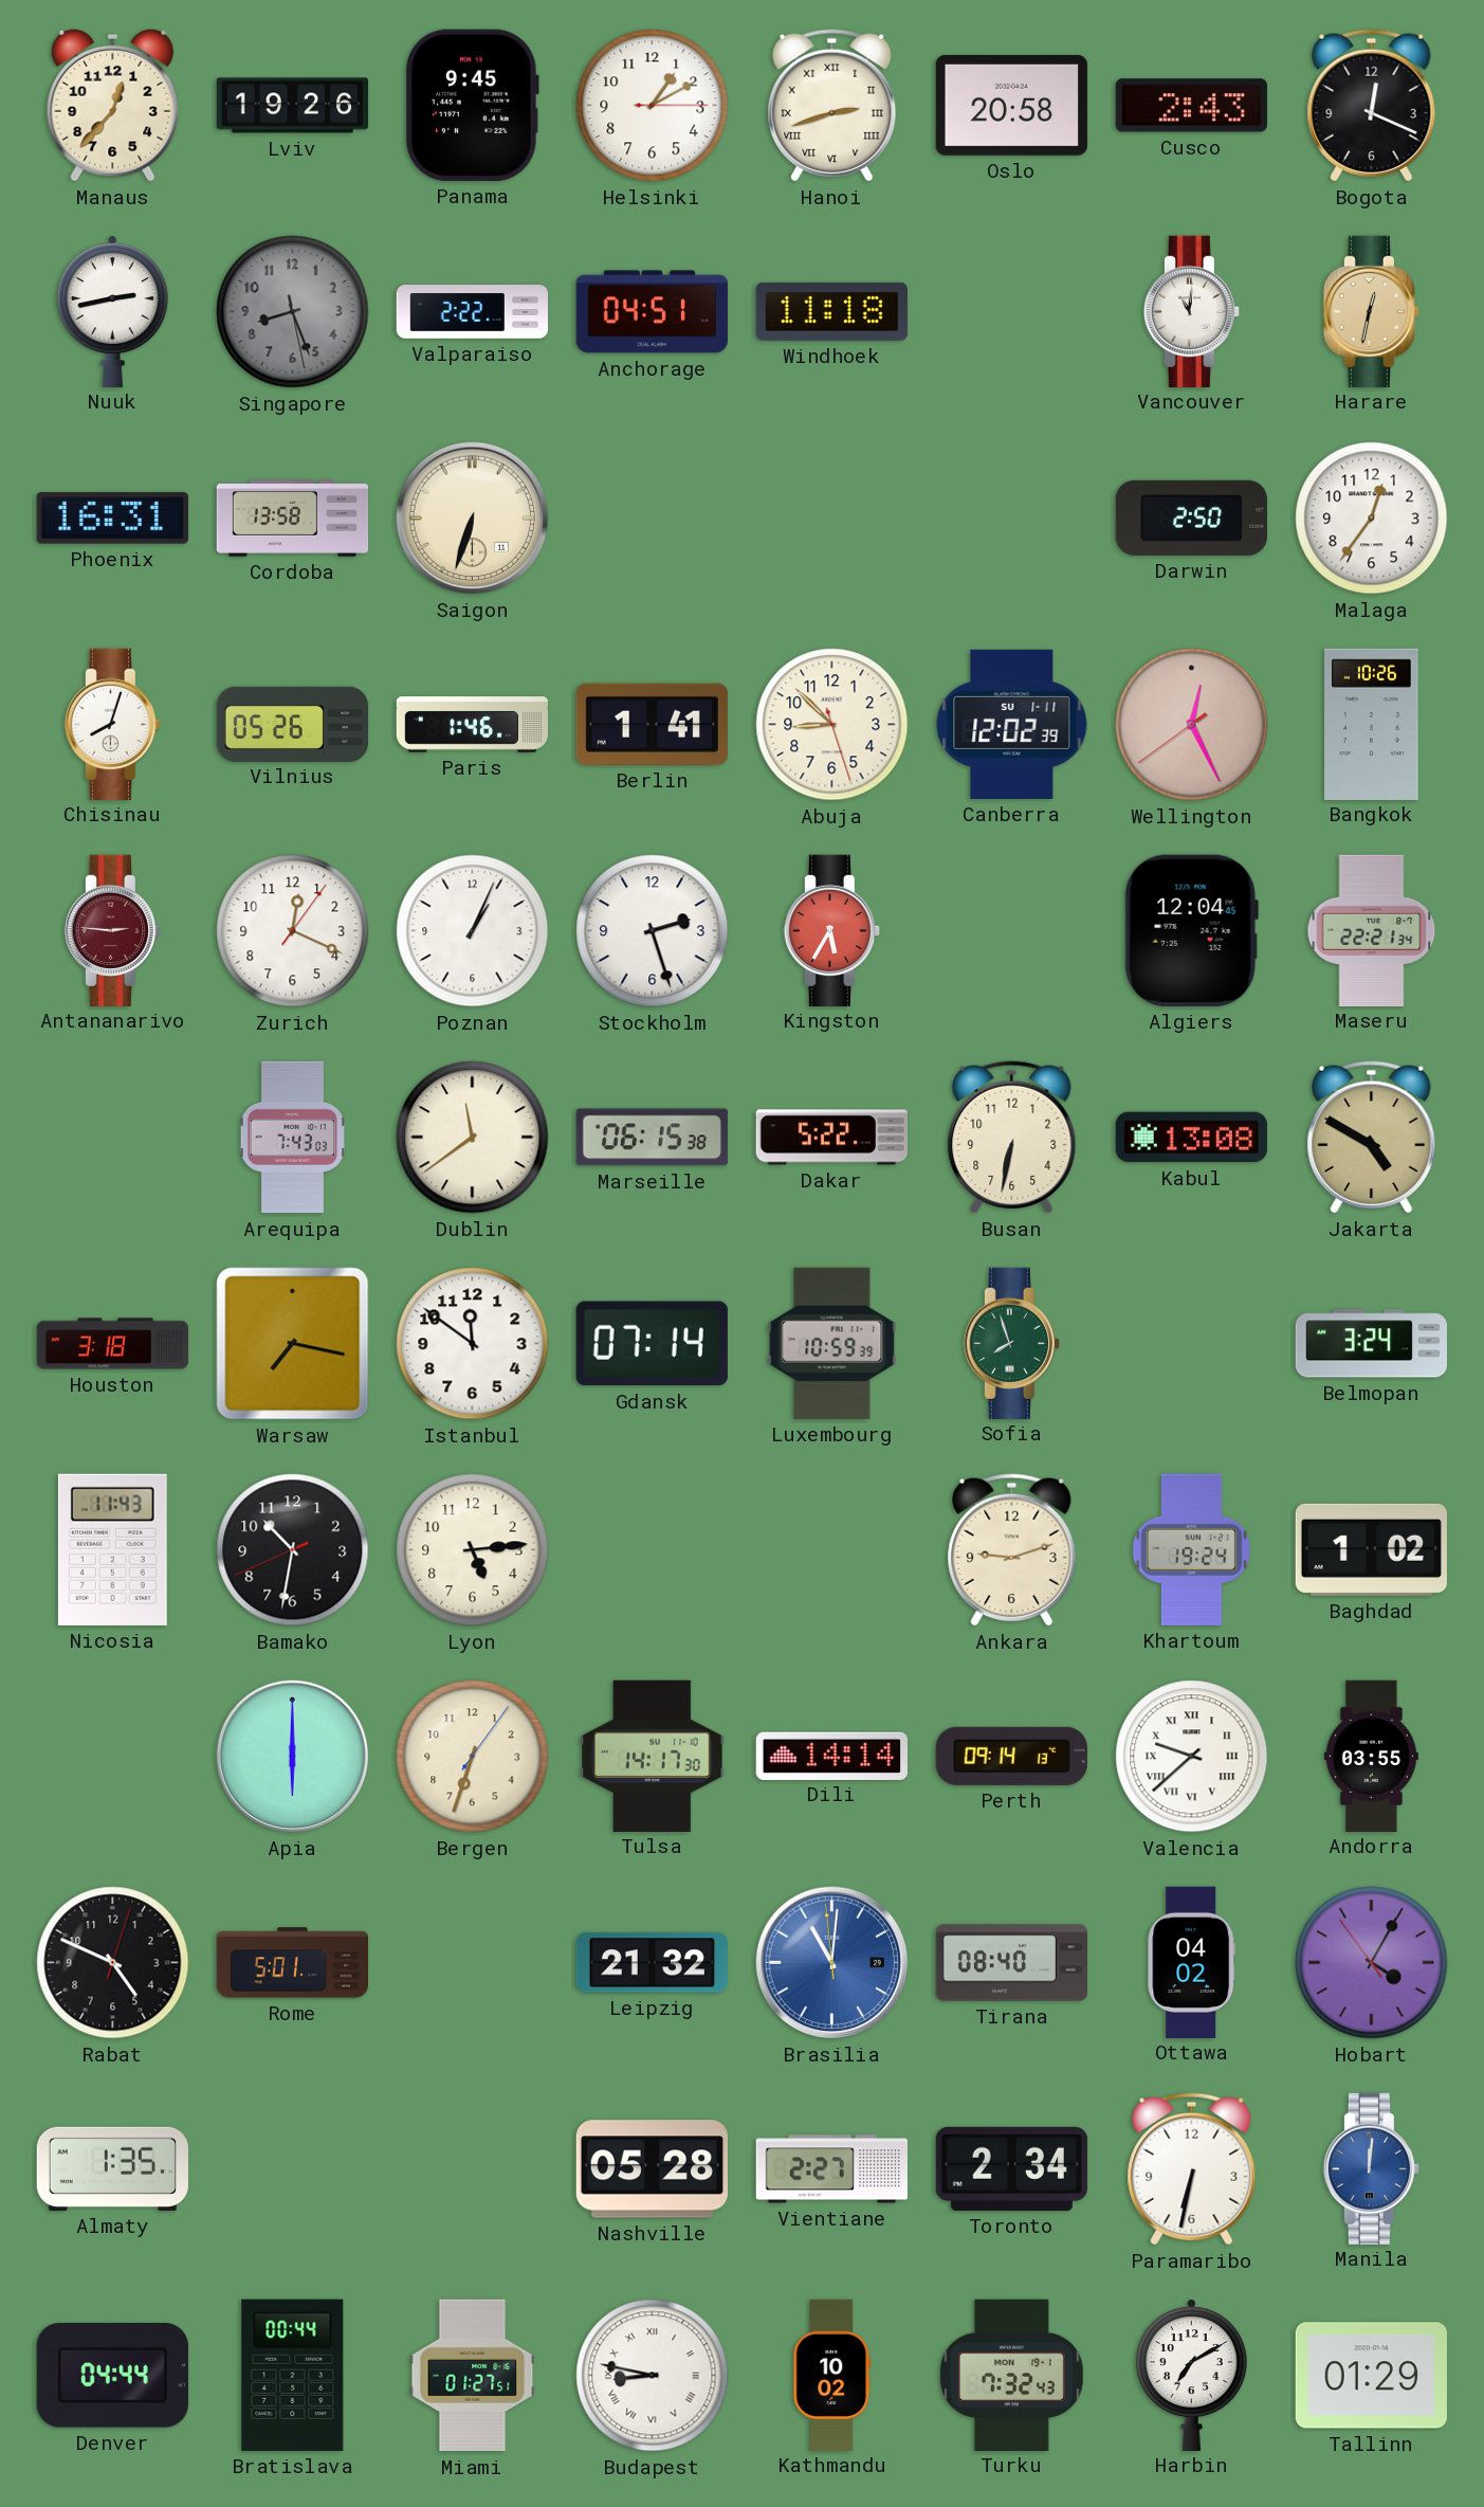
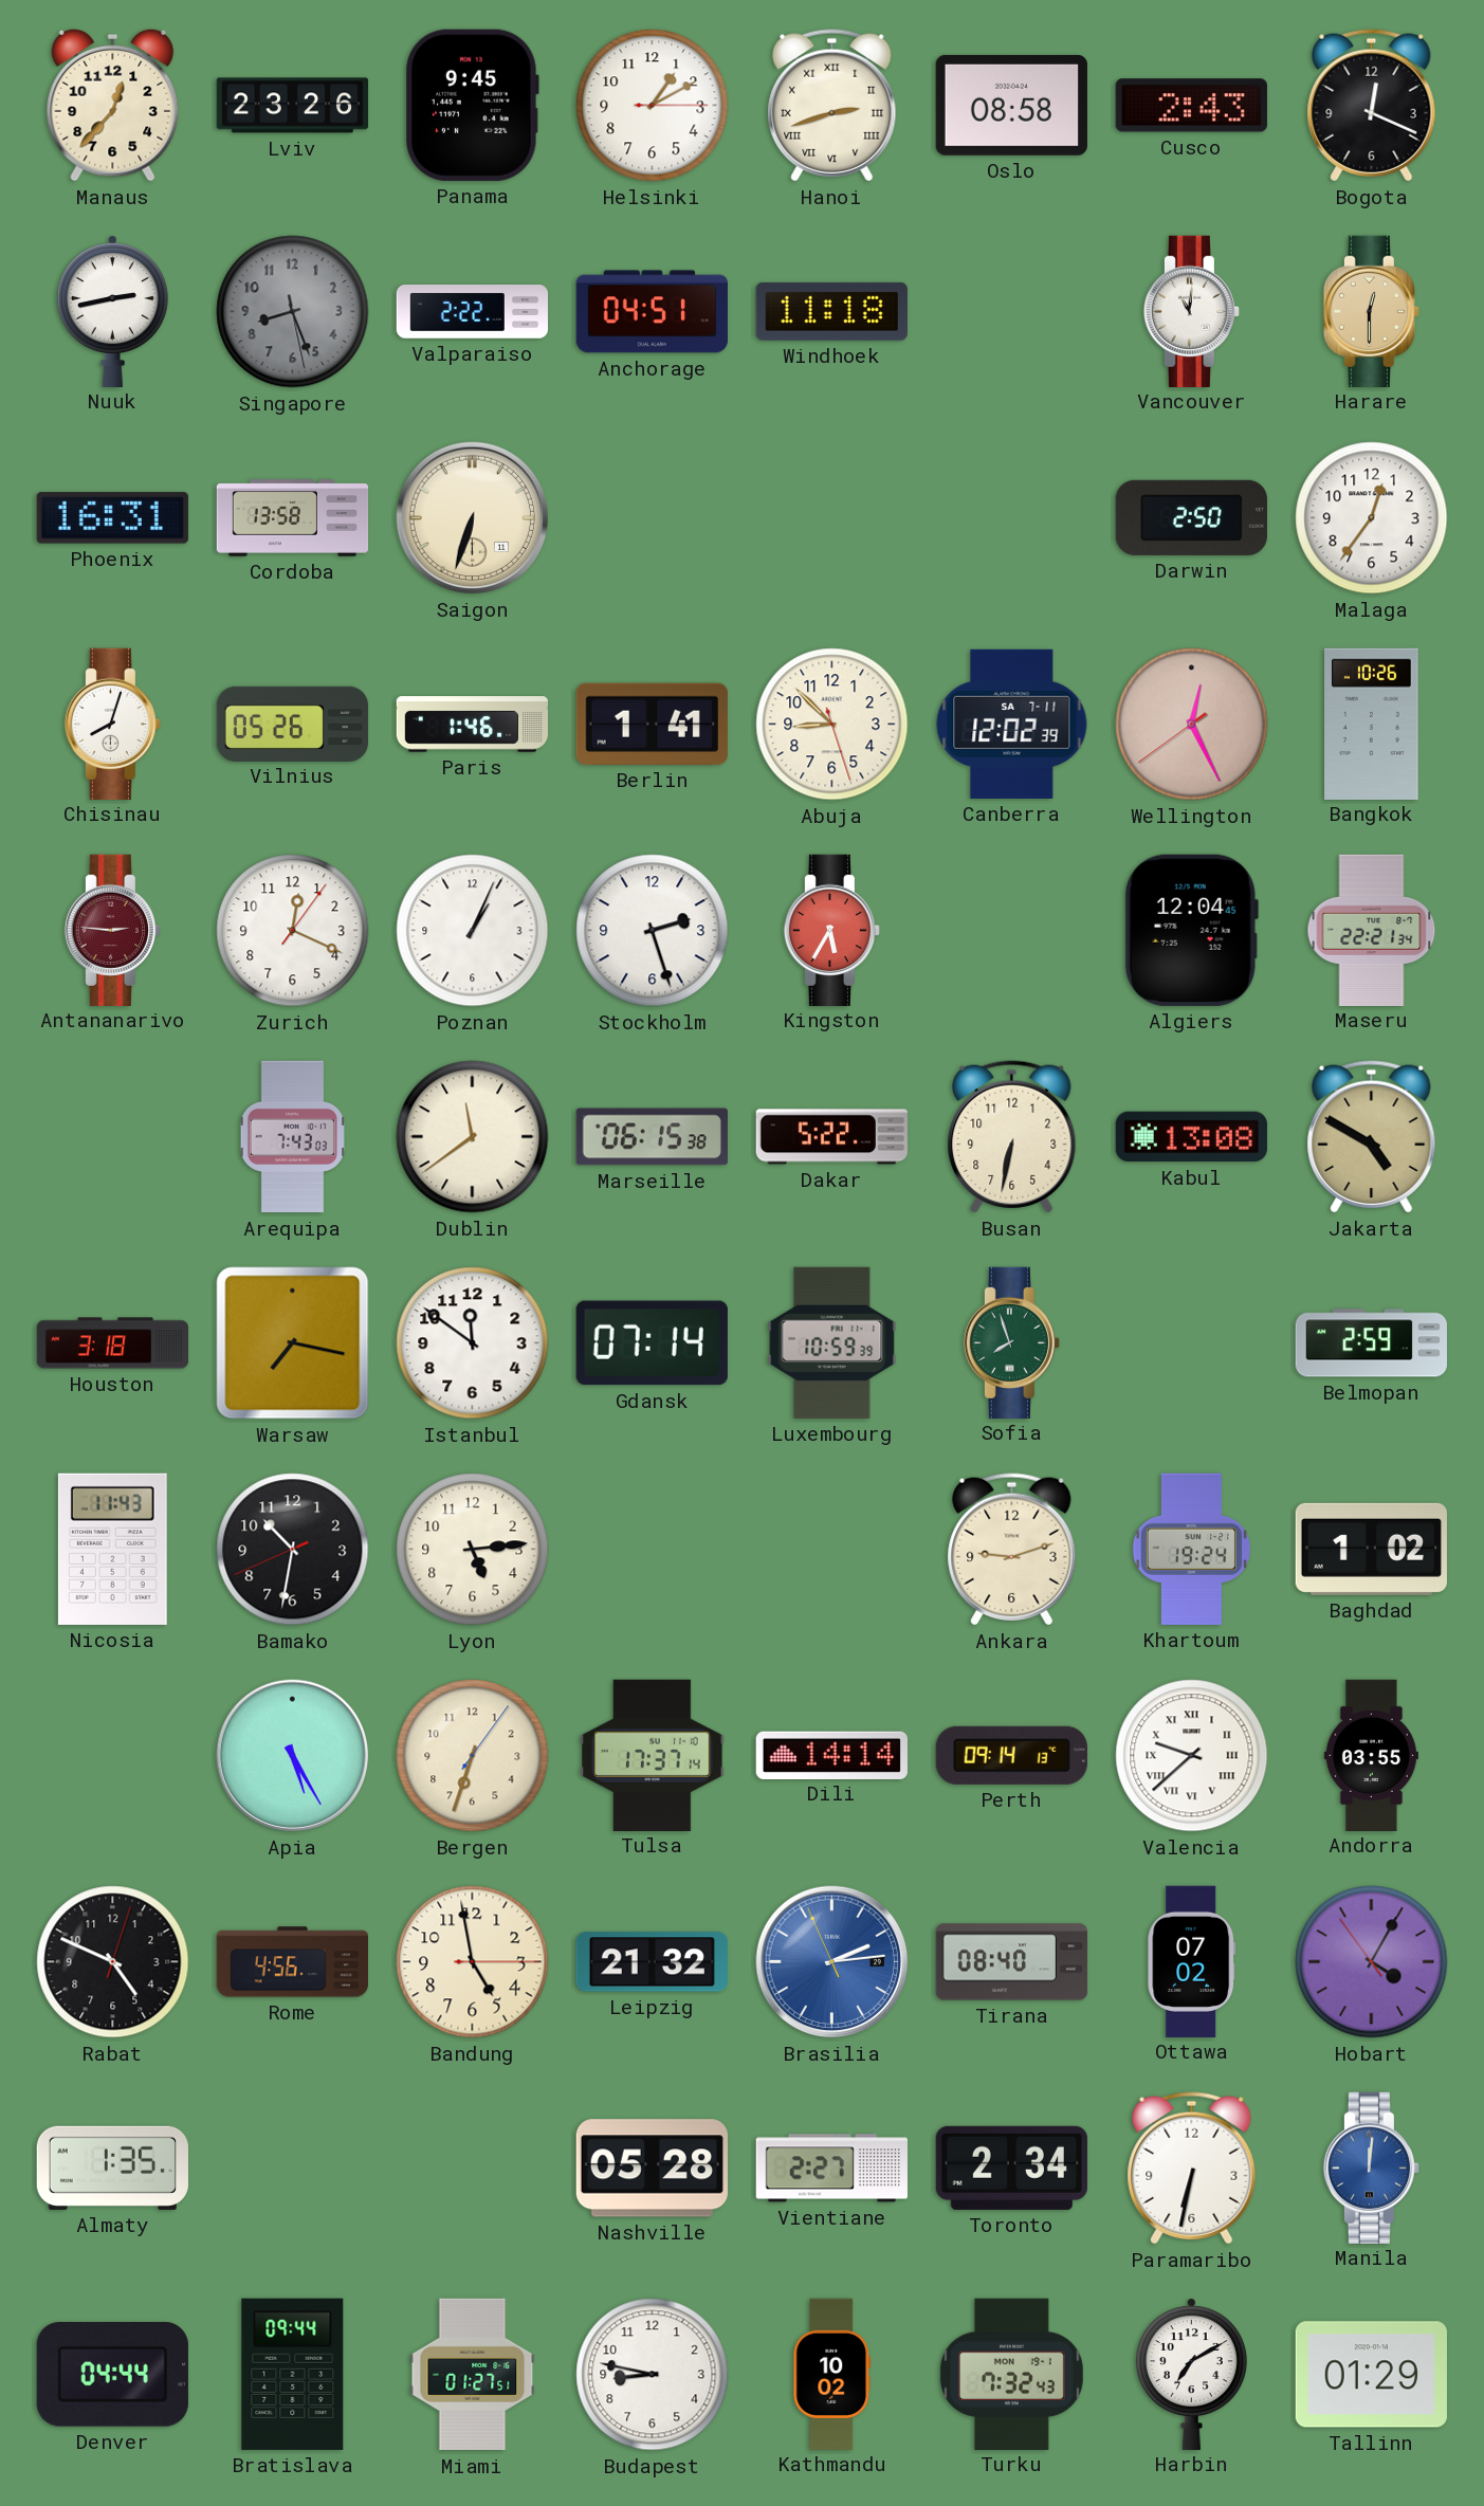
Lviv: 19:26 -> 23:26 (293, 106)
Oslo: 20:58 -> 08:58 (1011, 105)
Harare: 12:32 -> 12:30 (1371, 311)
Canberra date: SU 1-11 -> SA 7-11 (1012, 724)
Belmopan: 3:24 -> 2:59 (1371, 1343)
Apia: 6:00 -> 5:25 (293, 1756)
Tulsa: 14:17 -> 17:37 (653, 1755)
Rome: 5:01 -> 4:56 (292, 1962)
Bandung: none -> 4:58 (473, 1962)
Brasilia: 11:00 -> 2:13 (832, 1962)
Ottawa: 04:02 -> 07:02 (1192, 1961)
Bratislava: 00:44 -> 09:44 (293, 2374)
Budapest numerals: Roman -> Arabic (653, 2375)
